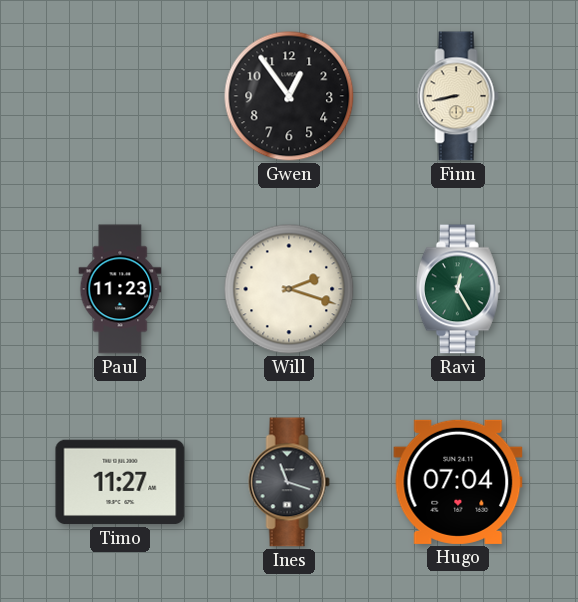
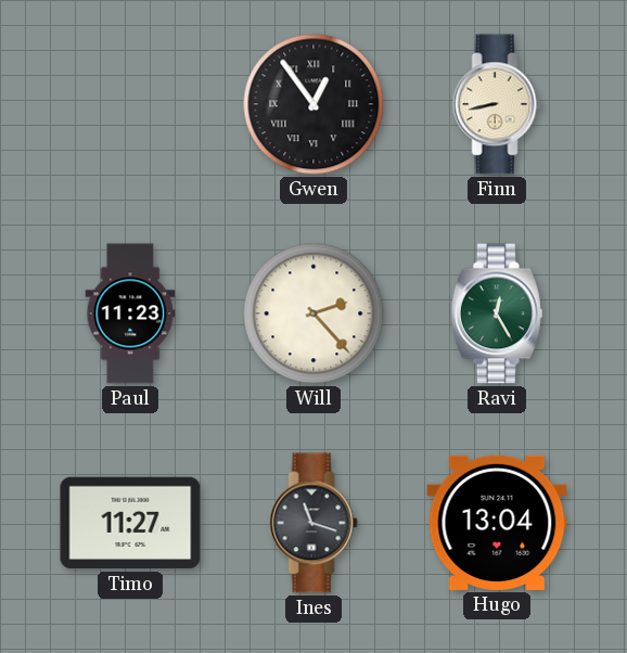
Gwen numerals: Arabic -> Roman (313, 104)
Will: 2:18 -> 2:23 (313, 313)
Hugo: 07:04 -> 13:04 (497, 523)
